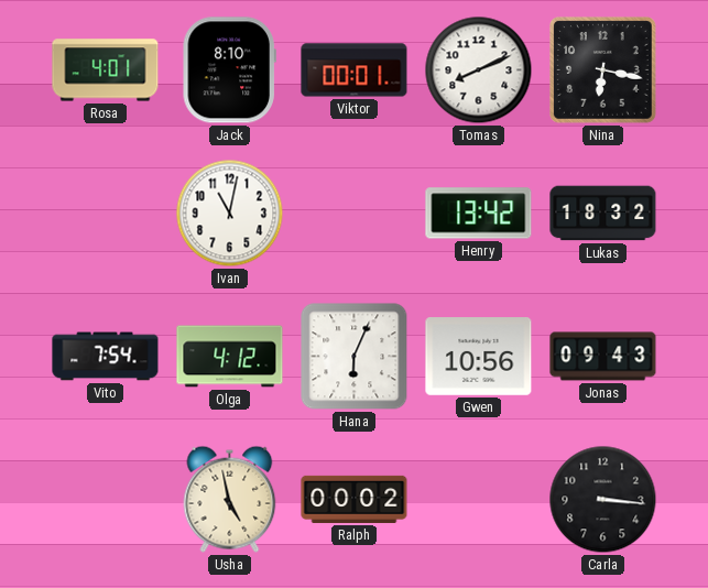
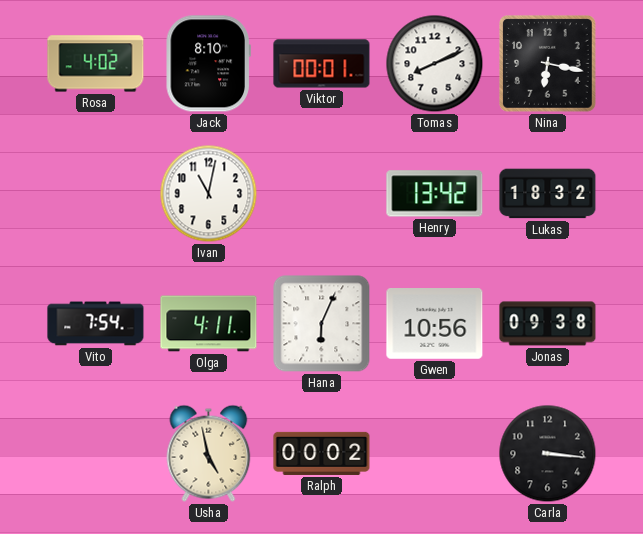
Rosa: 4:01 -> 4:02 (96, 64)
Olga: 4:12 -> 4:11 (209, 324)
Jonas: 09:43 -> 09:38 (548, 324)
